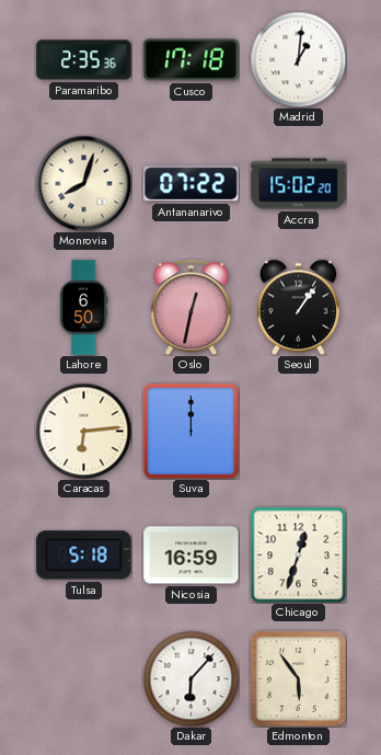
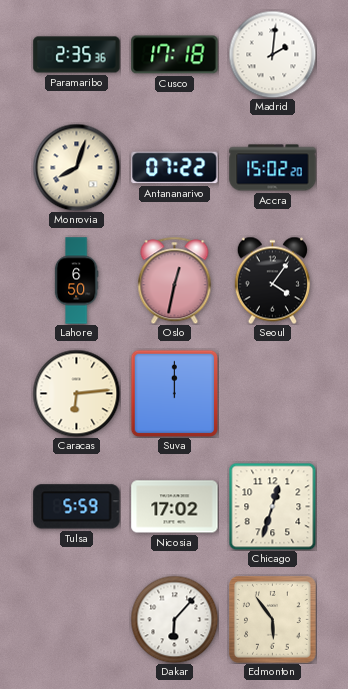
Madrid: 1:01 -> 2:01 (272, 54)
Seoul: 1:06 -> 4:06 (272, 280)
Tulsa: 5:18 -> 5:59 (77, 507)
Nicosia: 16:59 -> 17:02 (175, 507)
